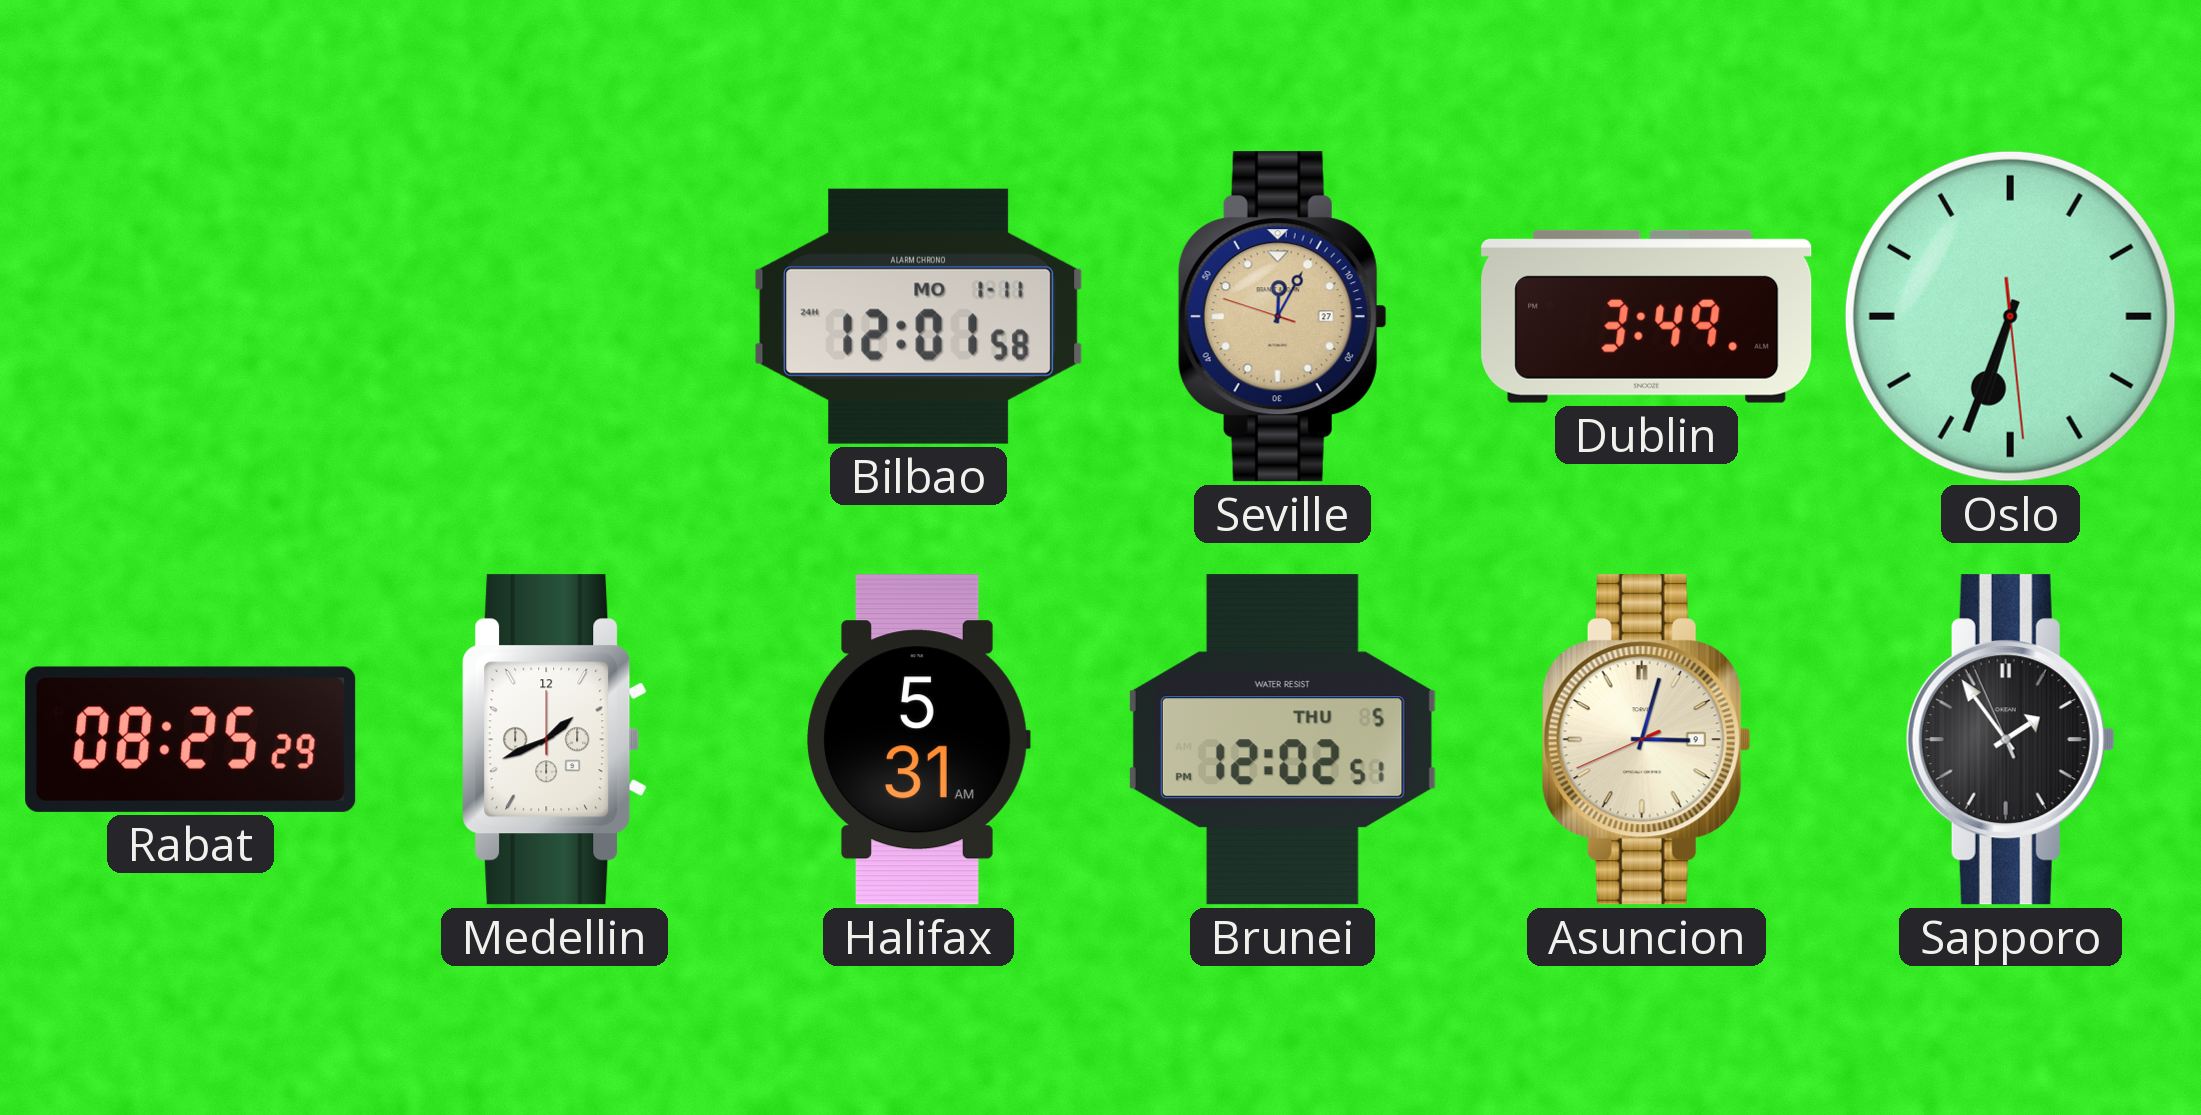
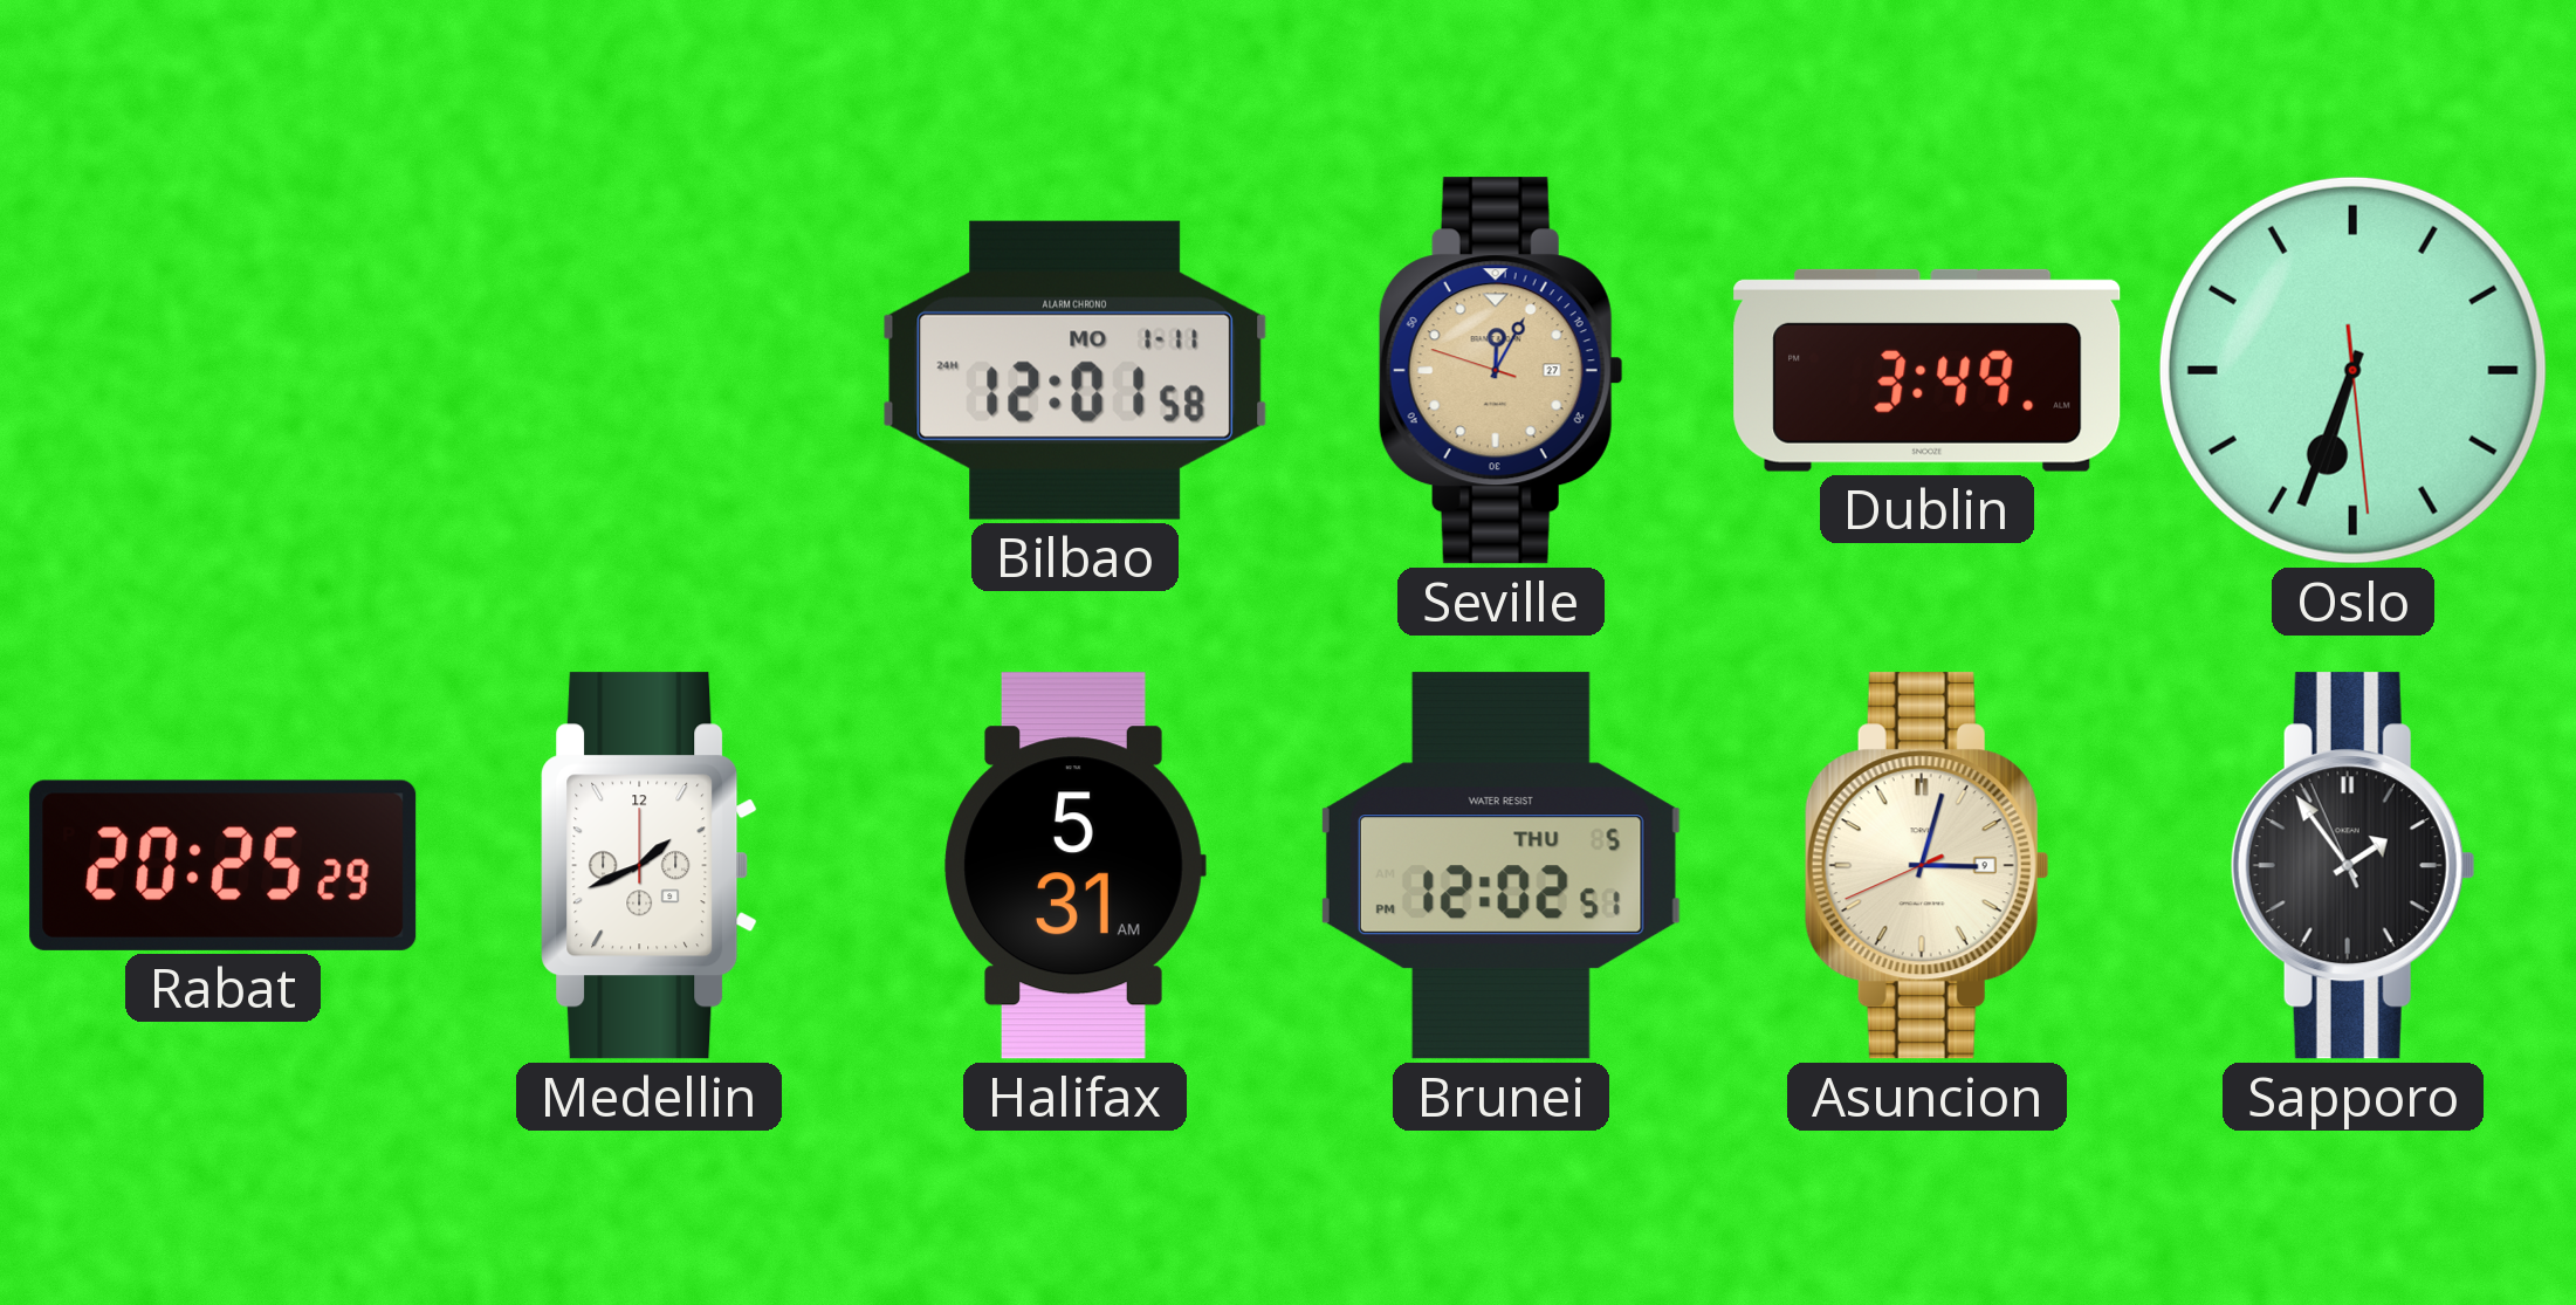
Rabat: 08:25 -> 20:25 (224, 865)
